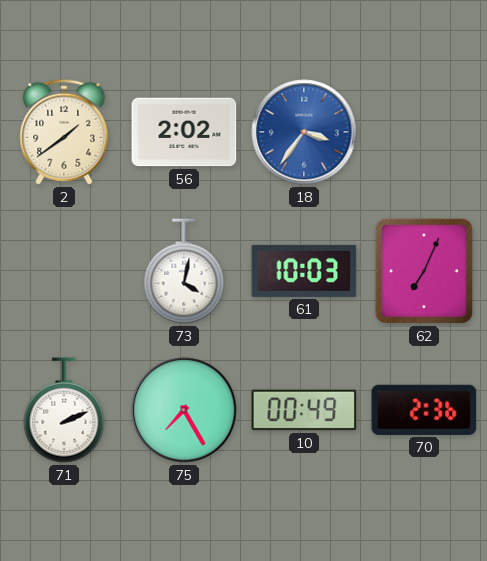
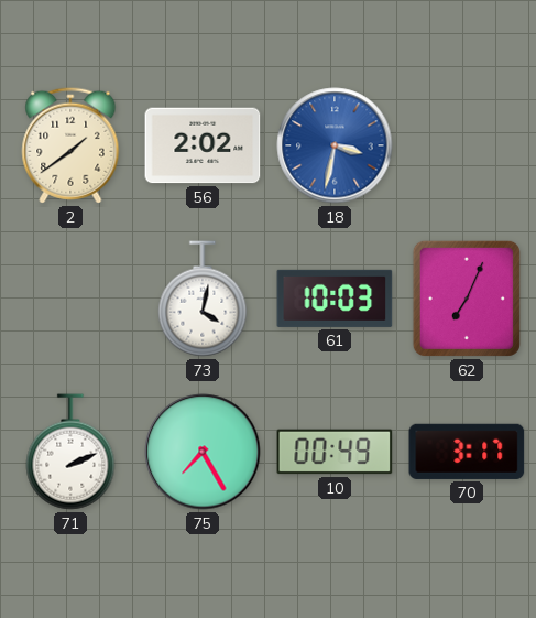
18: 3:36 -> 3:32 (335, 145)
70: 2:36 -> 3:17 (467, 452)
